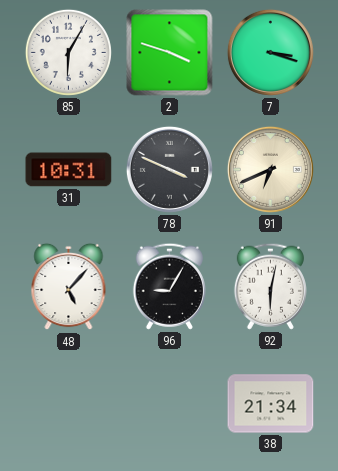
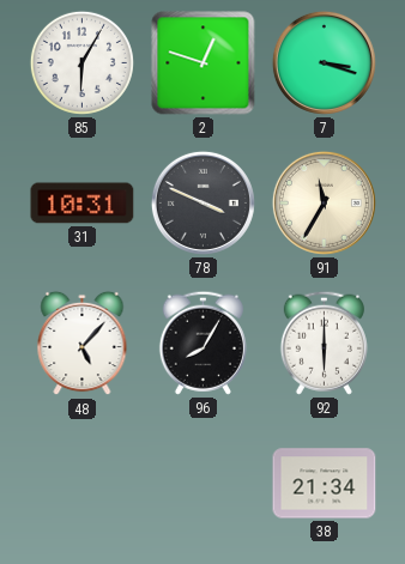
2: 3:48 -> 12:48 (204, 63)
91: 6:41 -> 11:35 (324, 202)
96: 9:05 -> 8:05 (202, 342)
92: 6:02 -> 6:00 (324, 342)
